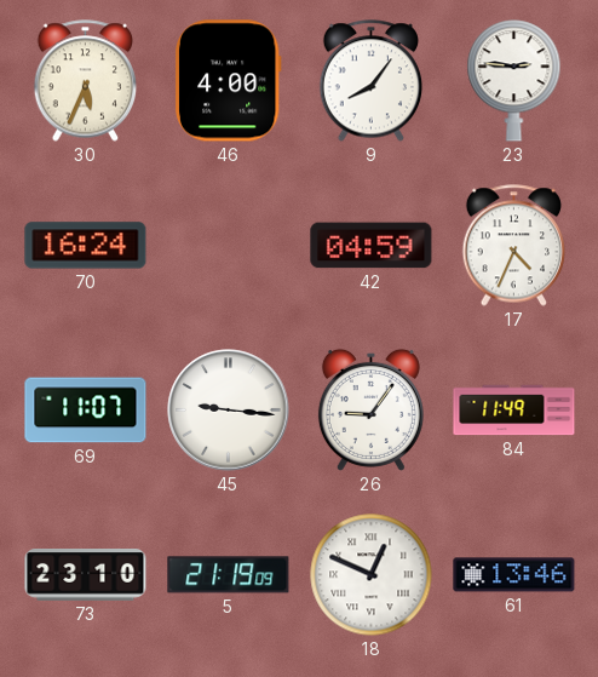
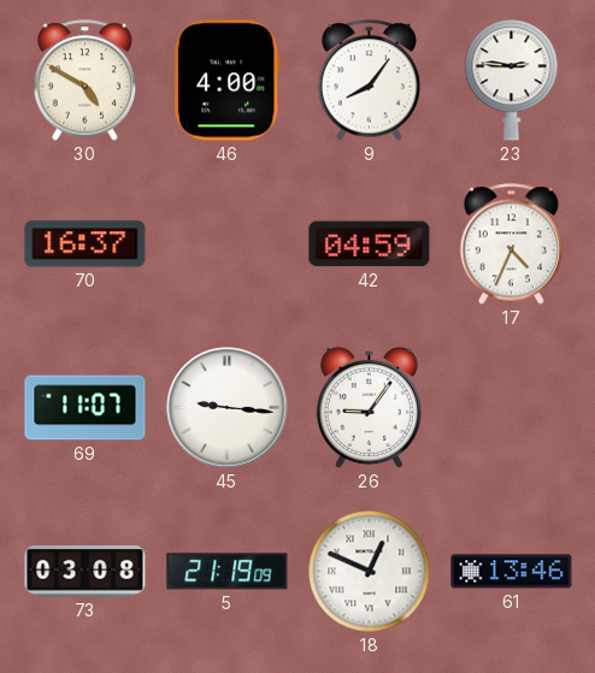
30: 5:34 -> 4:50 (86, 81)
70: 16:24 -> 16:37 (86, 244)
84: 11:49 -> none (514, 411)
73: 23:10 -> 03:08 (86, 572)
